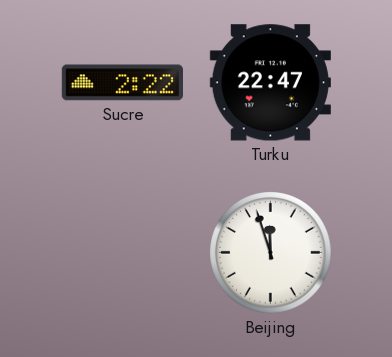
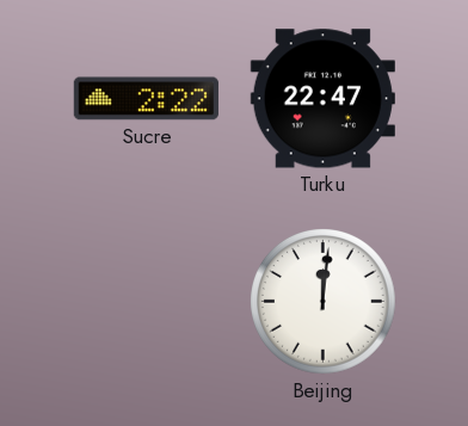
Beijing: 11:57 -> 12:01 (324, 302)
